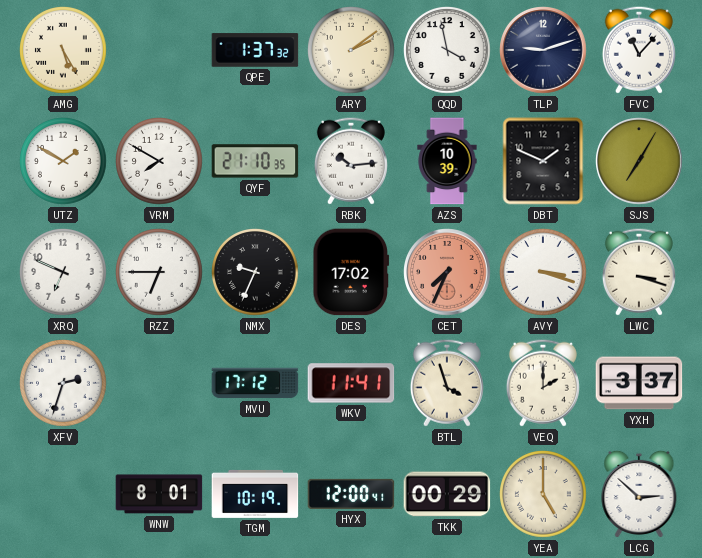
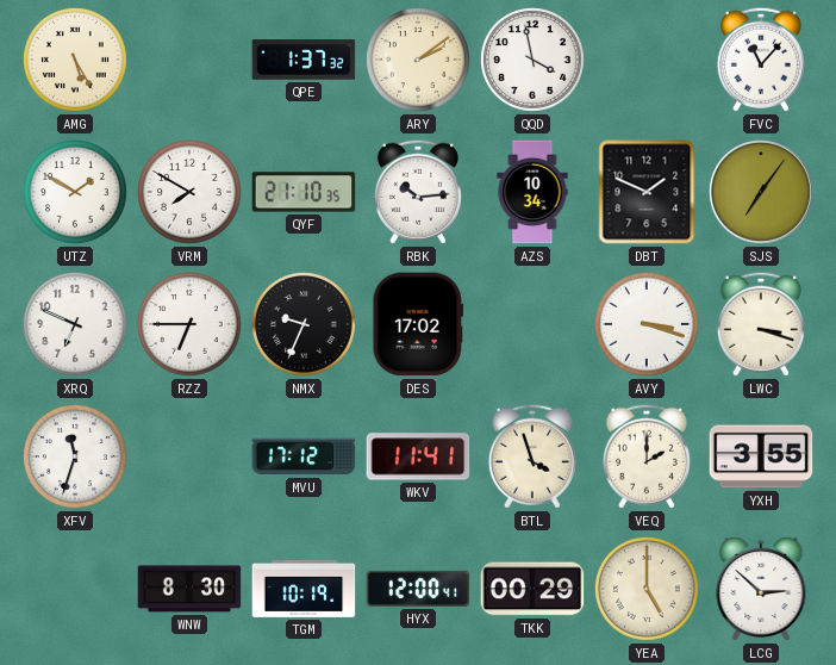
TLP: 9:12 -> none (543, 50)
AZS: 10:39 -> 10:34 (532, 192)
SJS: 7:05 -> 7:06 (761, 192)
CET: 7:34 -> none (447, 272)
XFV: 2:33 -> 11:33 (76, 458)
YXH: 3:37 -> 3:55 (761, 456)
WNW: 8:01 -> 8:30 (189, 589)
